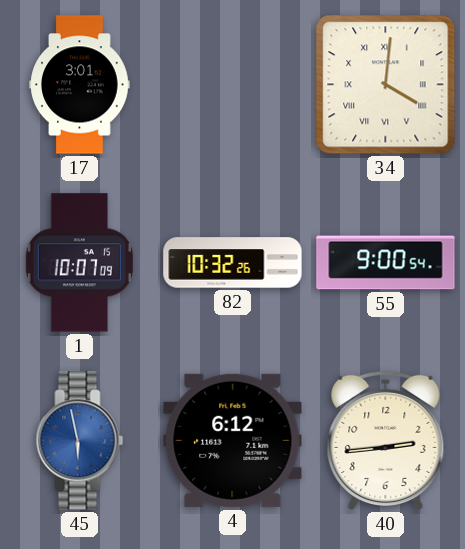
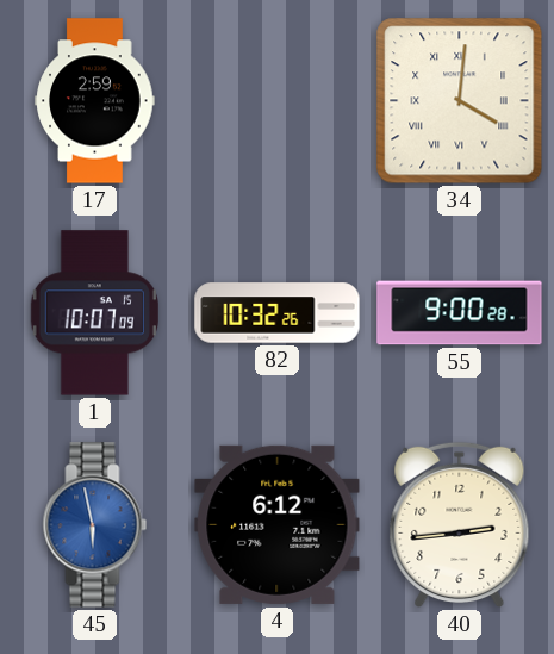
17: 3:01 -> 2:59 (95, 101)
55: 9:00:54 -> 9:00:28 (460, 313)
